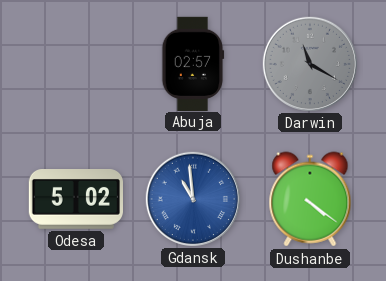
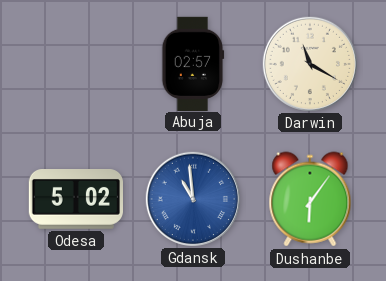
Darwin dial: grey -> cream (309, 63)
Dushanbe: 4:21 -> 6:06 (310, 199)
